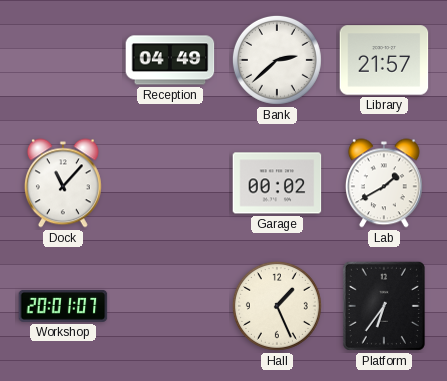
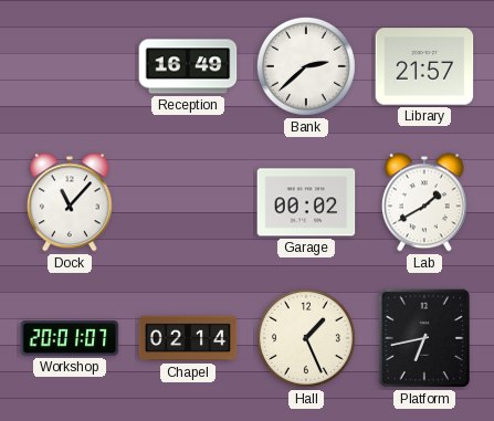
Reception: 04:49 -> 16:49 (188, 66)
Chapel: none -> 02:14 (188, 338)
Platform: 6:36 -> 6:43 (424, 338)
